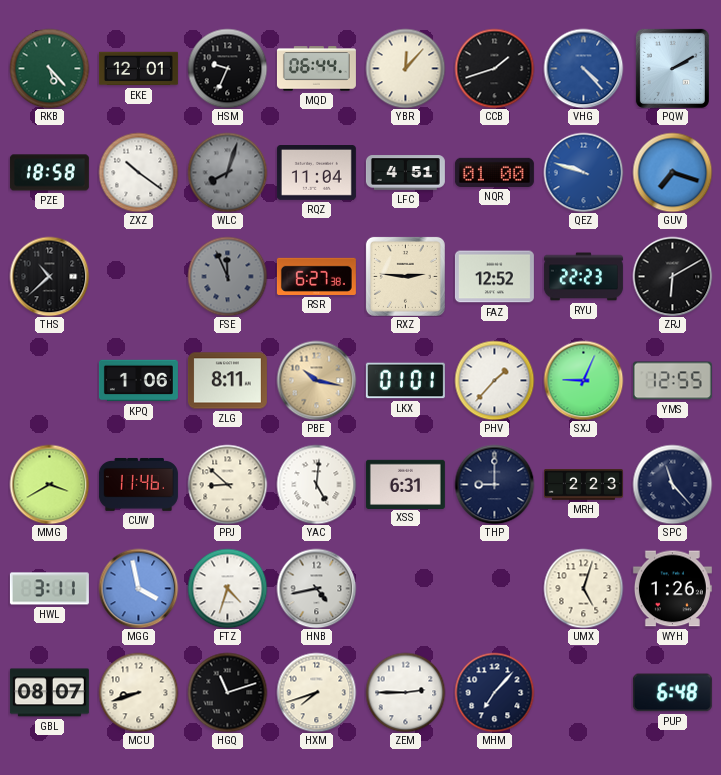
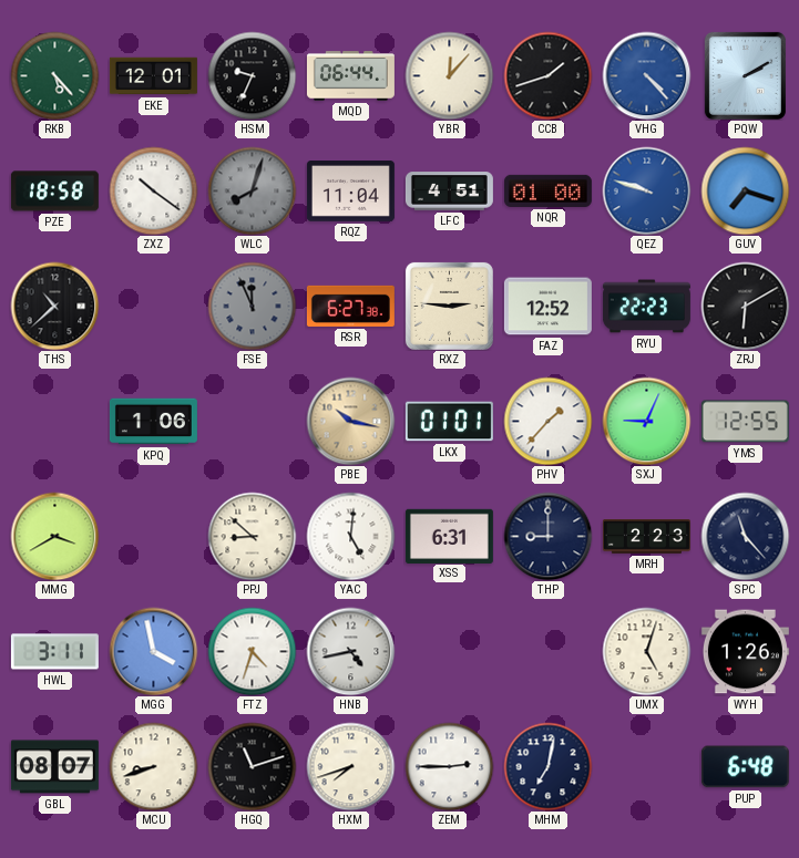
ZLG: 8:11 -> none (227, 381)
CUW: 11:46 -> none (138, 484)
MHM: 7:07 -> 7:02 (547, 766)
